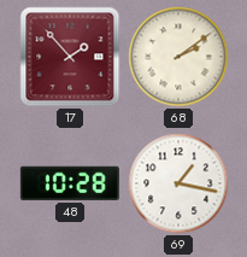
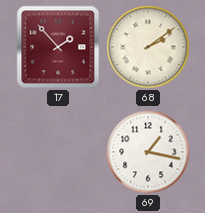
48: 10:28 -> none (70, 183)
